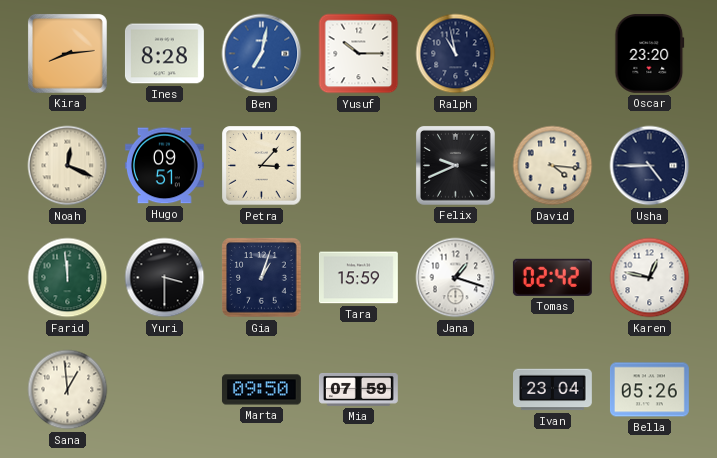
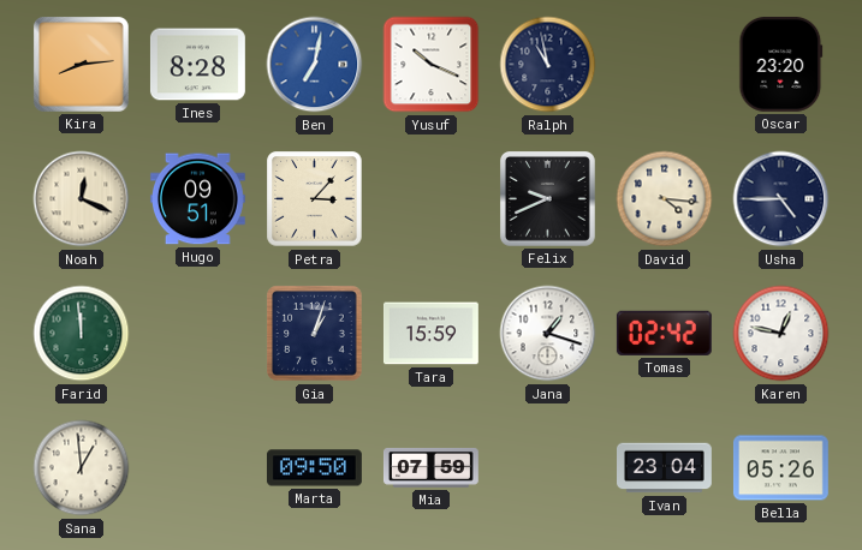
Yusuf: 10:15 -> 10:19 (432, 65)
Yuri: 3:30 -> none (165, 278)
